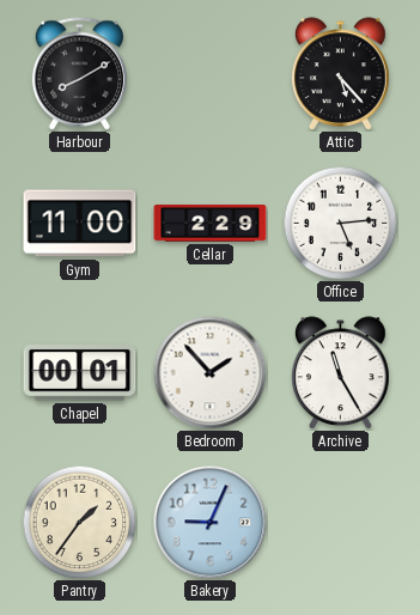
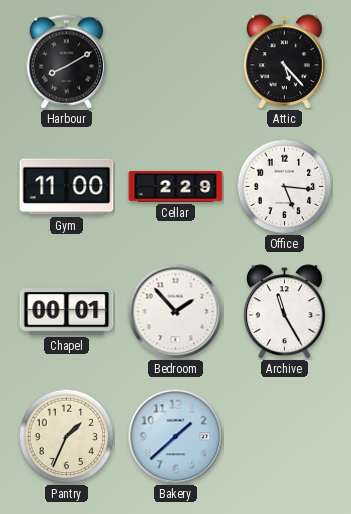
Office: 5:14 -> 5:16 (284, 186)
Pantry: 1:36 -> 1:34 (66, 436)
Bakery: 9:04 -> 1:38 (175, 436)
